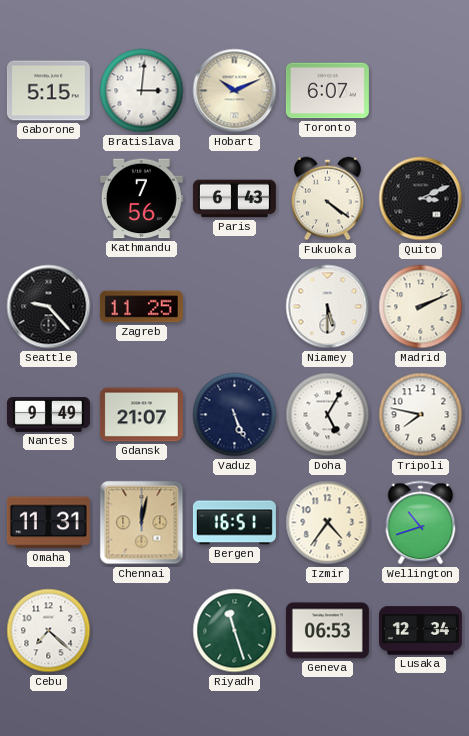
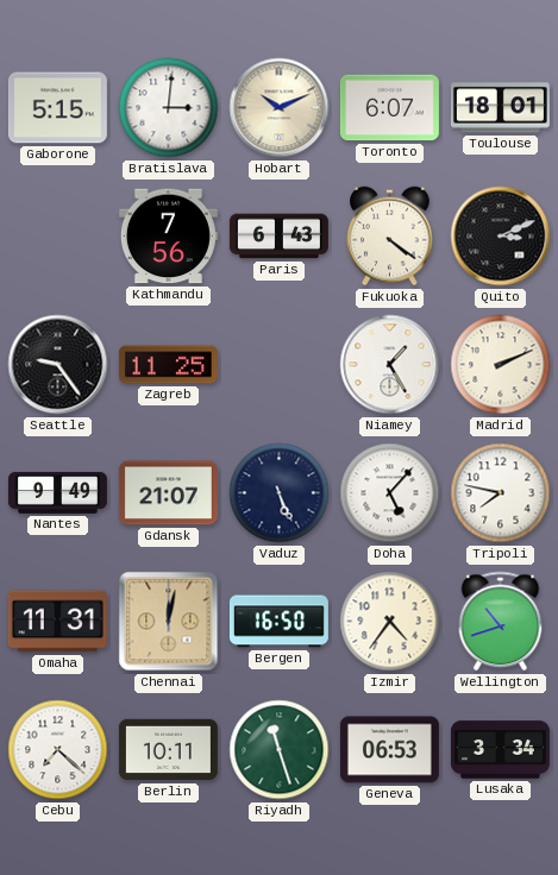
Toulouse: none -> 18:01 (500, 108)
Seattle: 9:23 -> 9:24 (58, 365)
Niamey: 5:30 -> 1:25 (390, 365)
Doha: 5:05 -> 5:07 (390, 493)
Bergen: 16:51 -> 16:50 (278, 622)
Berlin: none -> 10:11 (168, 750)
Lusaka: 12:34 -> 3:34 (500, 750)
